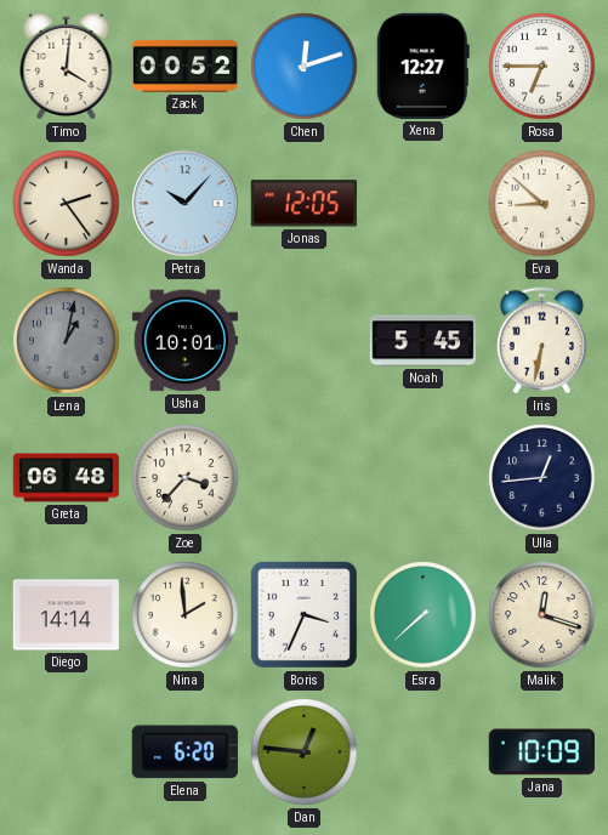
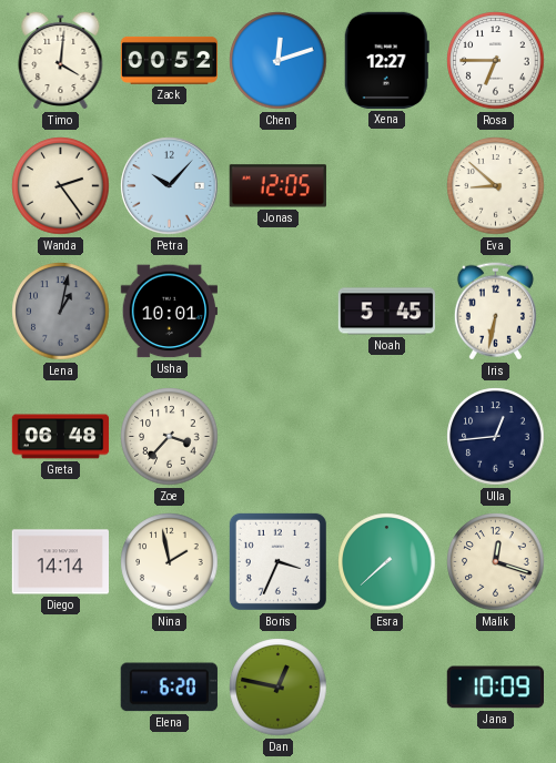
Nina: 1:59 -> 1:58 (170, 562)
Dan: 12:46 -> 12:47 (279, 688)
